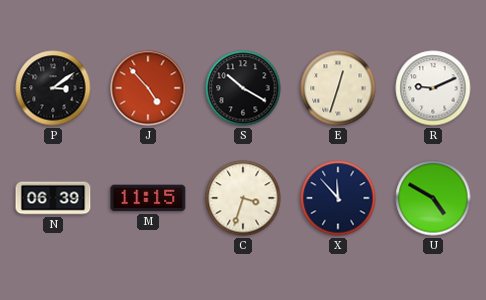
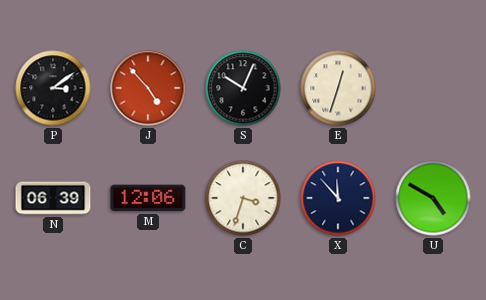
S: 10:20 -> 10:04 (243, 88)
R: 9:11 -> none (433, 88)
M: 11:15 -> 12:06 (148, 198)
